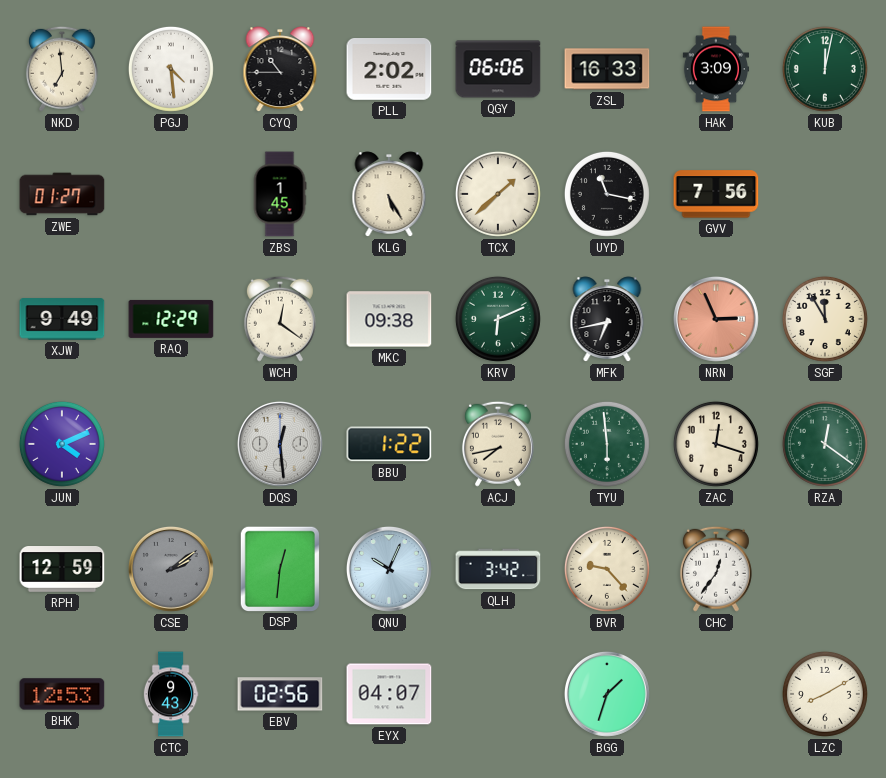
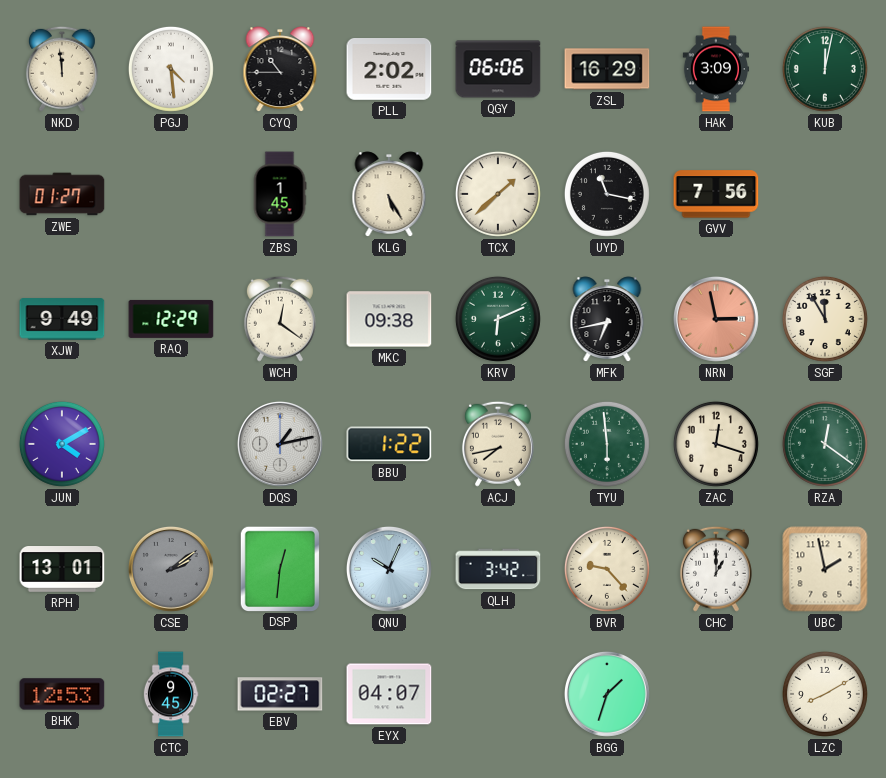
NKD: 6:59 -> 11:59 (62, 69)
ZSL: 16:33 -> 16:29 (607, 69)
NRN: 2:56 -> 2:58 (716, 319)
JUN: 4:11 -> 4:10 (62, 444)
DQS: 12:29 -> 1:13 (280, 444)
RPH: 12:59 -> 13:01 (62, 570)
CHC: 12:36 -> 1:00 (716, 569)
UBC: none -> 1:58 (825, 569)
CTC: 9:43 -> 9:45 (171, 694)
EBV: 02:56 -> 02:27 (280, 694)
